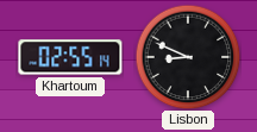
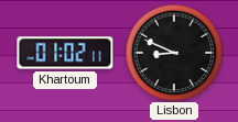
Khartoum: 02:55 -> 01:02 (65, 53)
